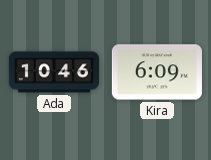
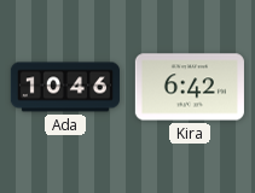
Kira: 6:09 -> 6:42 (190, 87)
